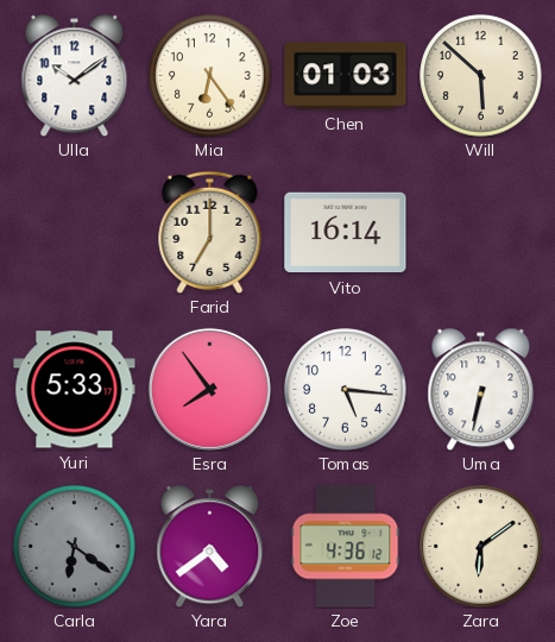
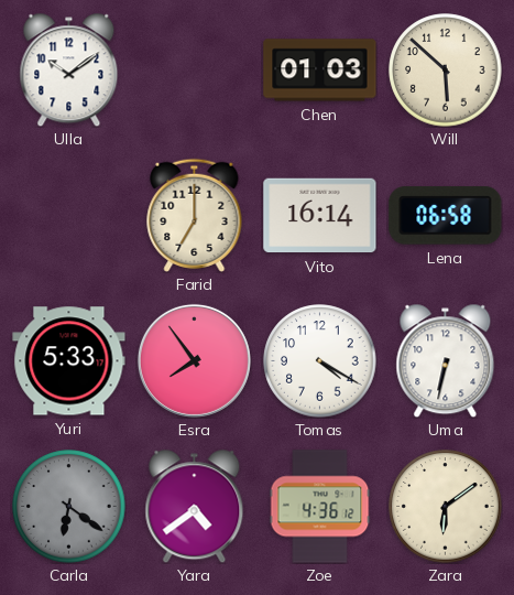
Mia: 6:24 -> none (210, 76)
Lena: none -> 06:58 (446, 216)
Tomas: 5:16 -> 4:20 (320, 361)
